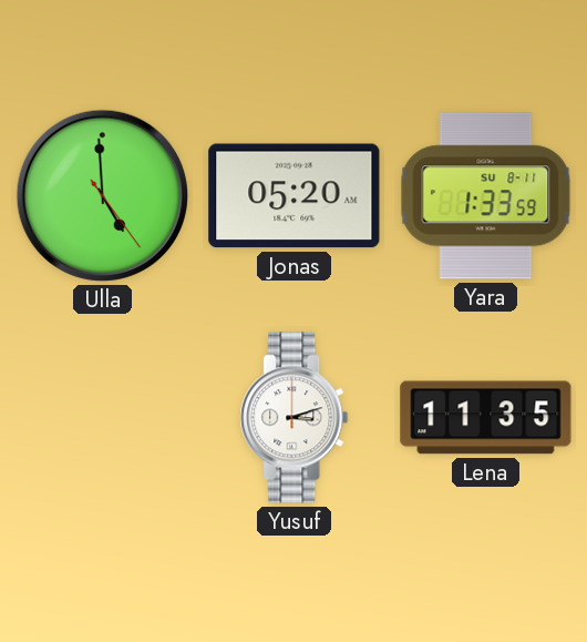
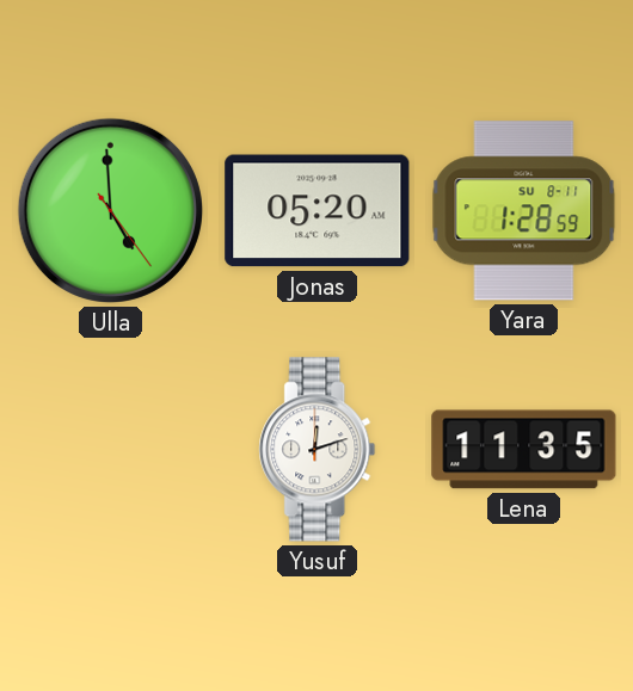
Yara: 1:33 -> 1:28 (524, 211)
Yusuf: 3:12 -> 12:12 (318, 450)
